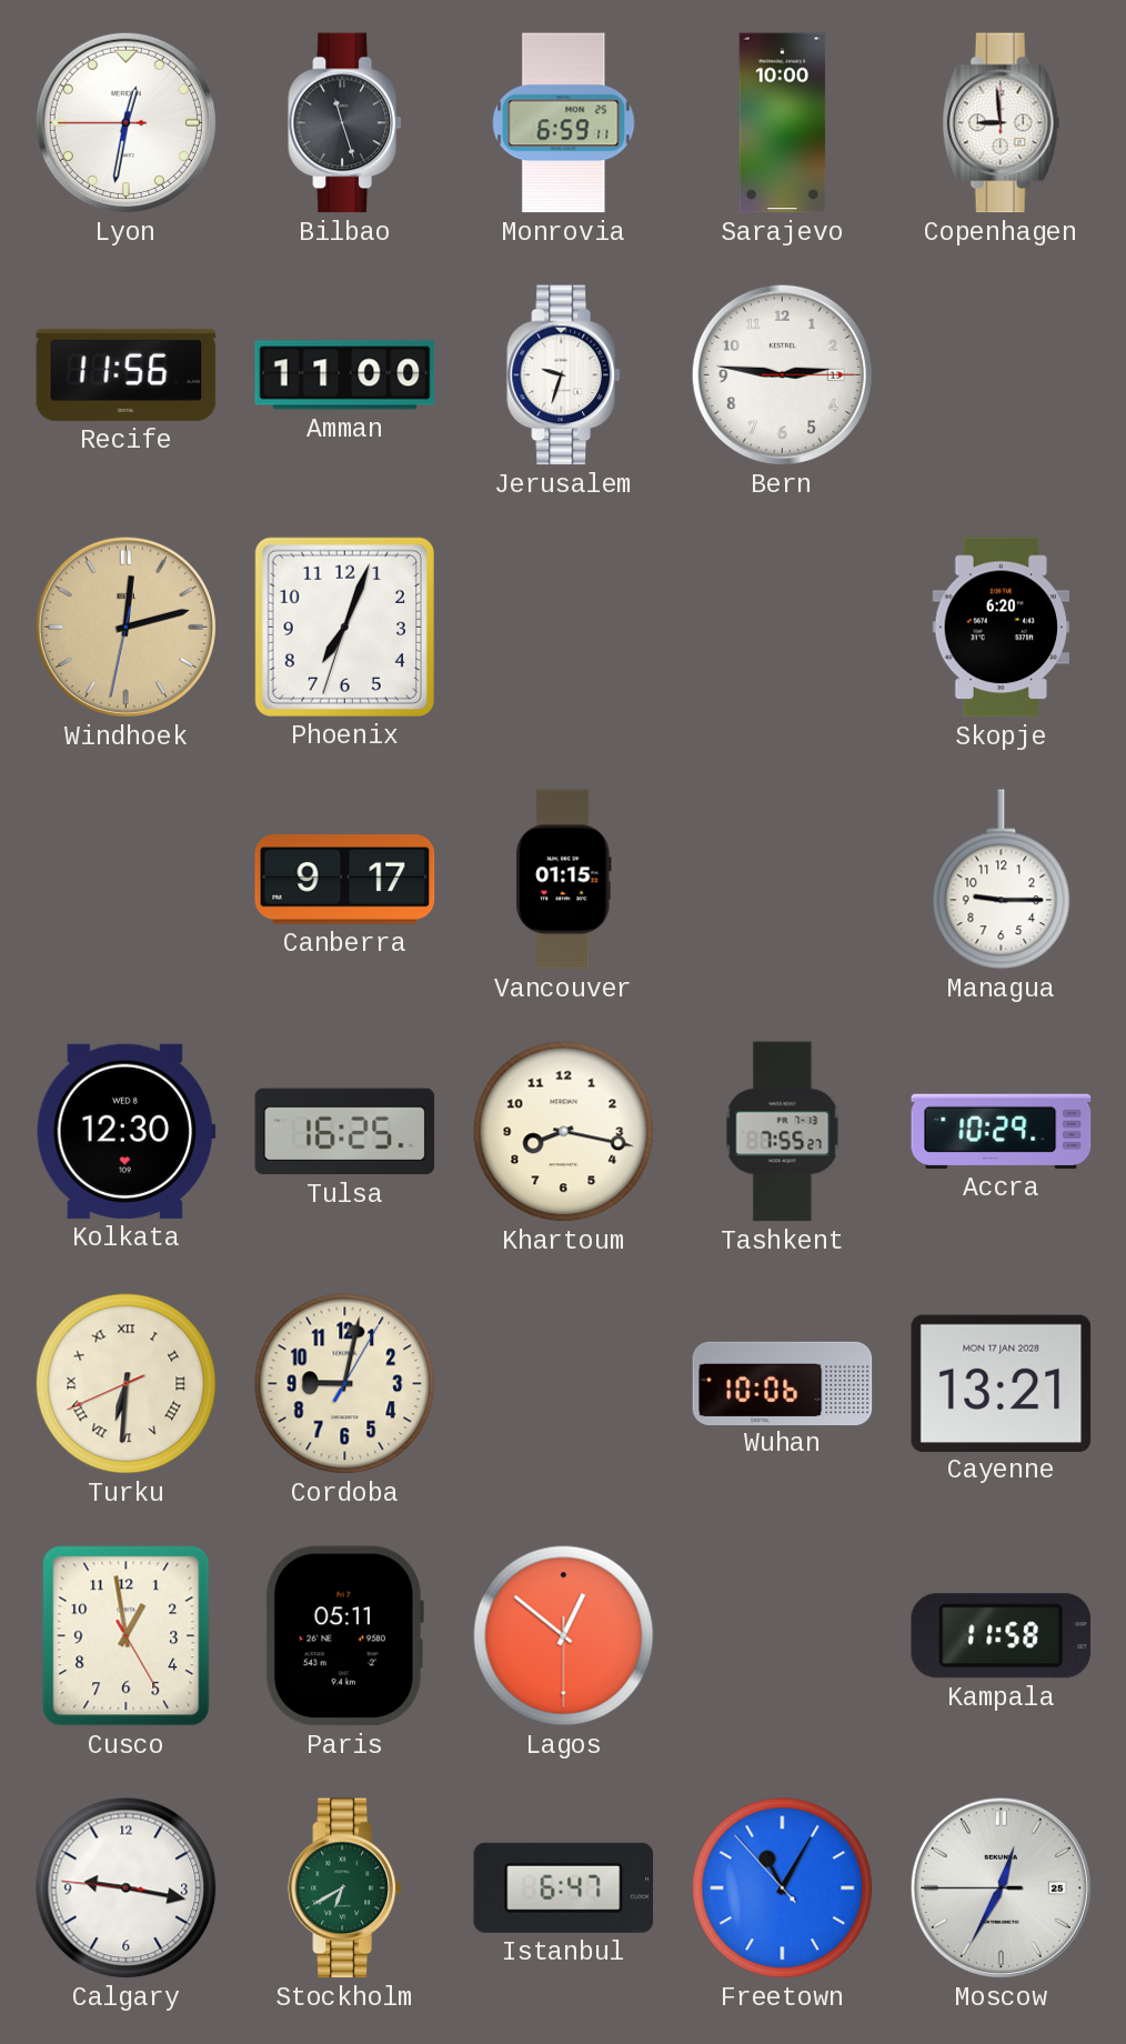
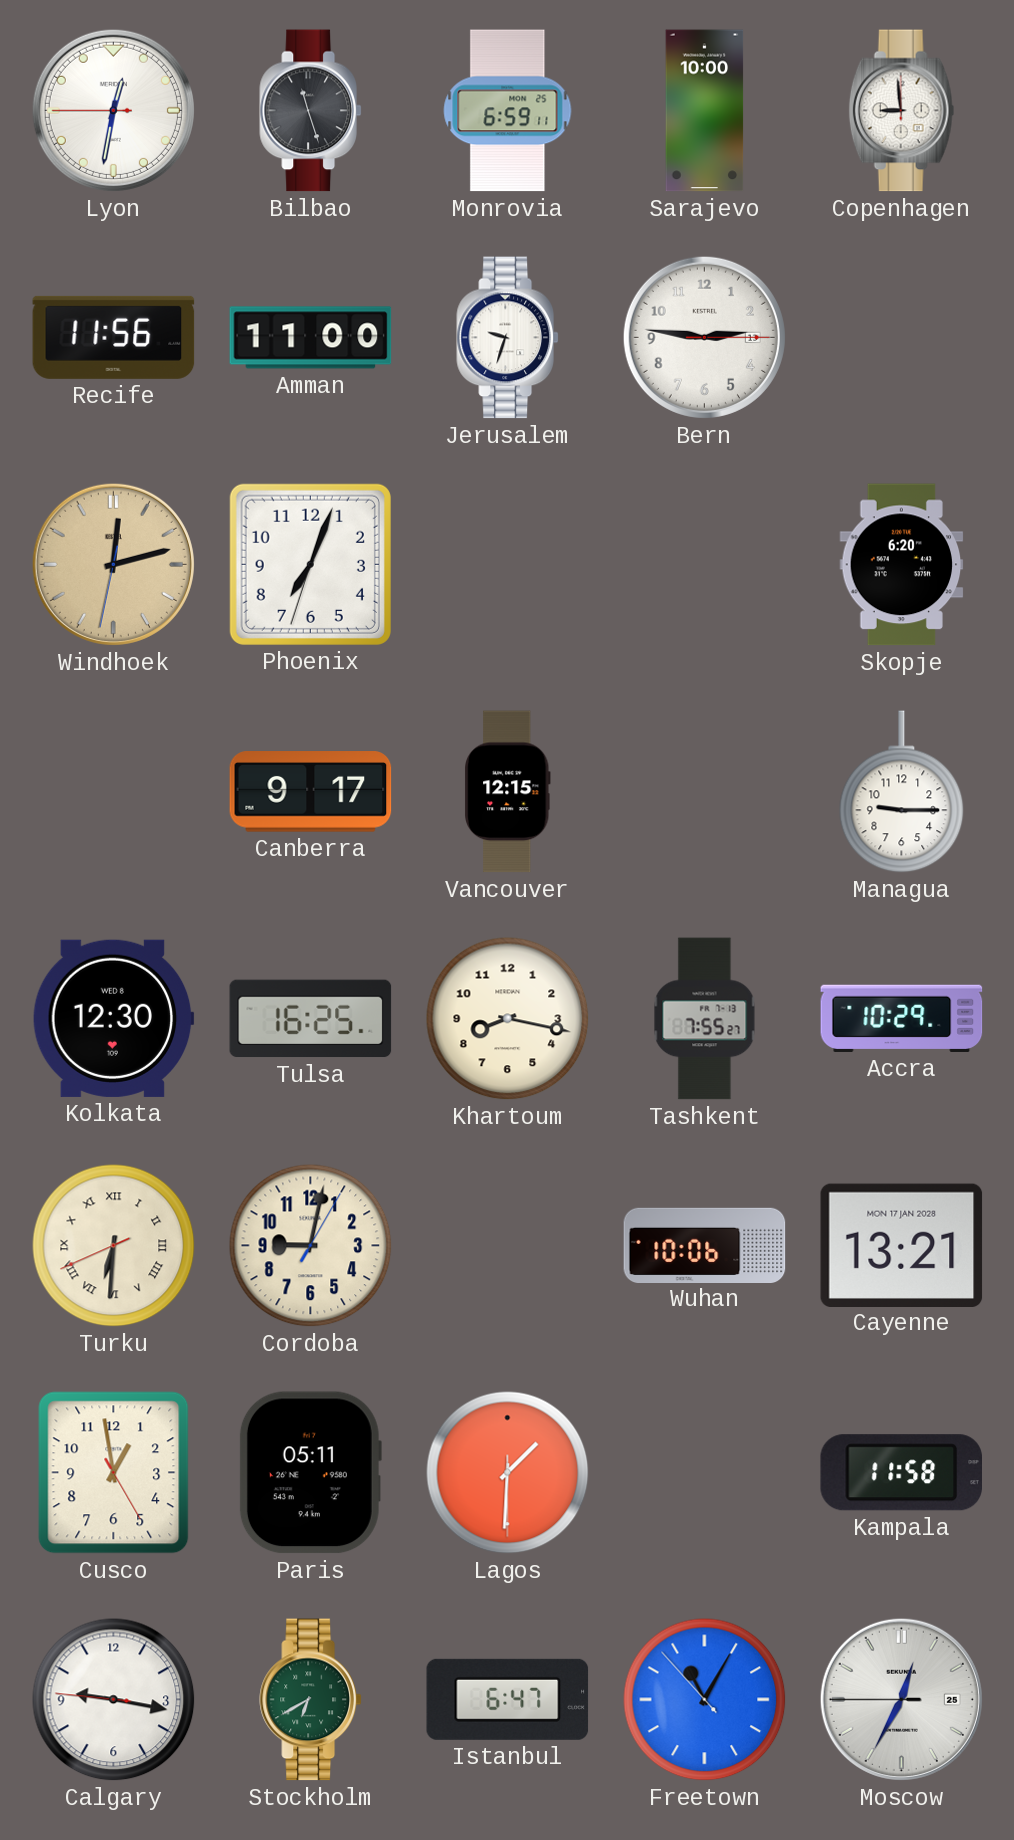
Vancouver: 01:15 -> 12:15 (508, 792)
Lagos: 12:51 -> 1:30 (508, 1473)
